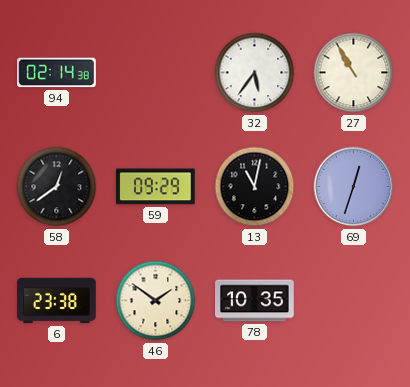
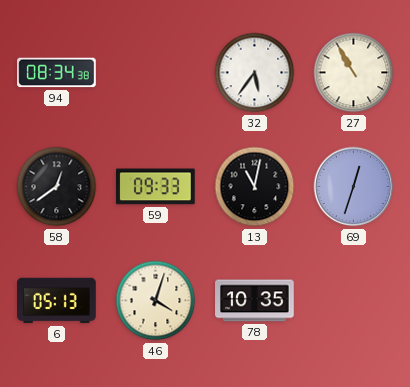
94: 02:14 -> 08:34 (57, 73)
59: 09:29 -> 09:33 (156, 187)
6: 23:38 -> 05:13 (57, 301)
46: 1:51 -> 4:03 (156, 301)
